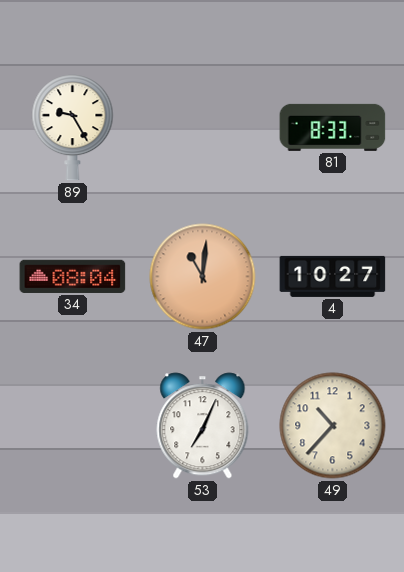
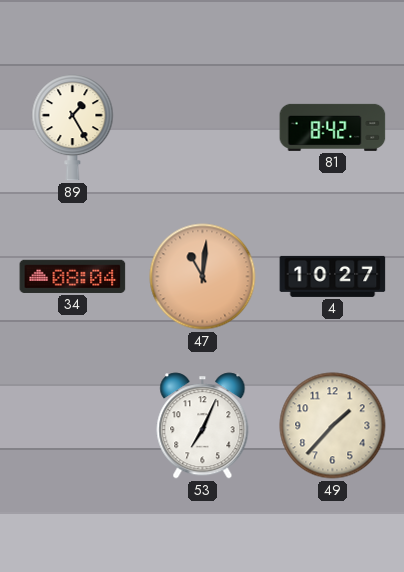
89: 9:25 -> 1:25 (73, 128)
81: 8:33 -> 8:42 (333, 127)
49: 10:37 -> 1:37 (333, 426)
